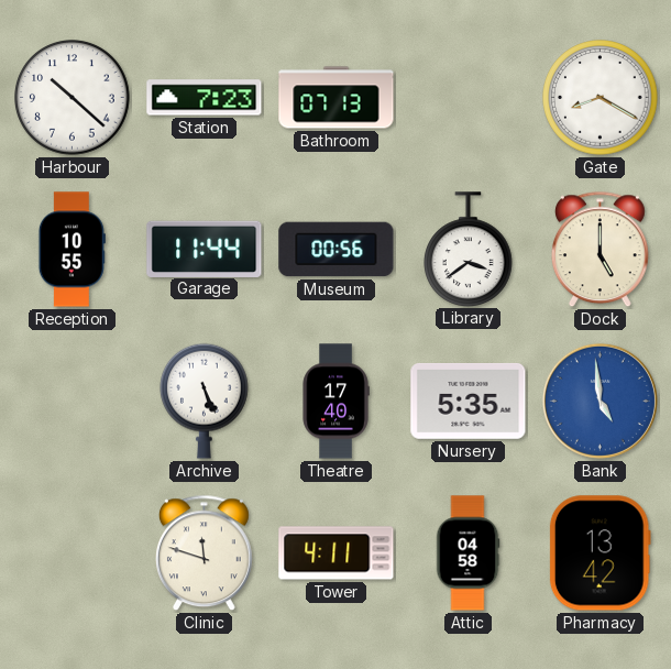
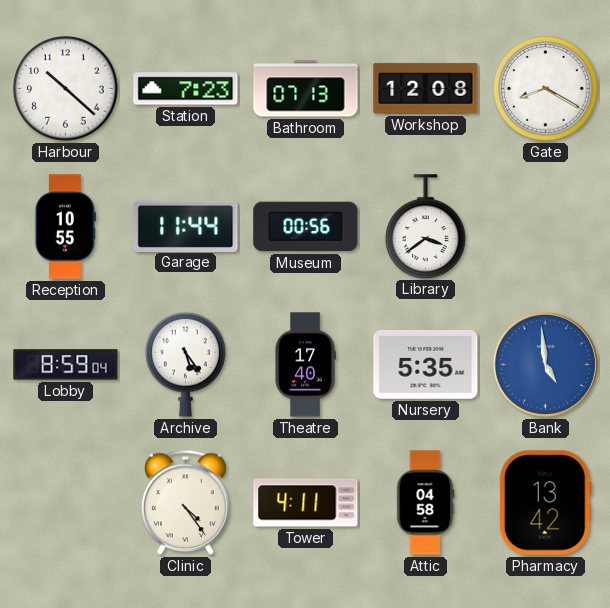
Workshop: none -> 12:08 (426, 89)
Dock: 5:00 -> none (599, 250)
Lobby: none -> 8:59 (66, 365)
Archive: 5:26 -> 5:24 (186, 364)
Clinic: 11:48 -> 4:24 (185, 503)
